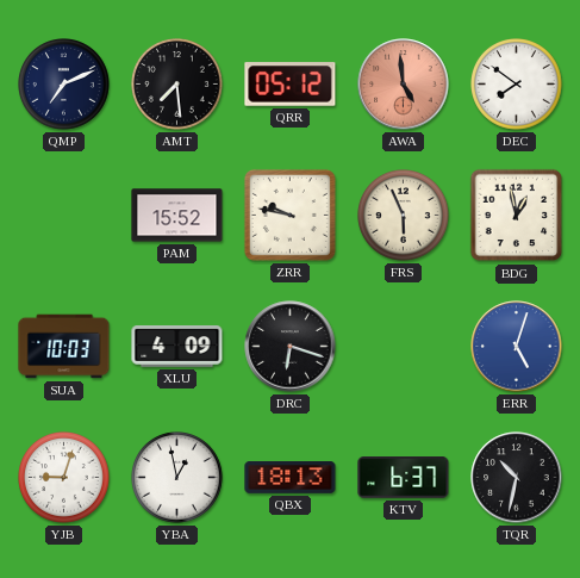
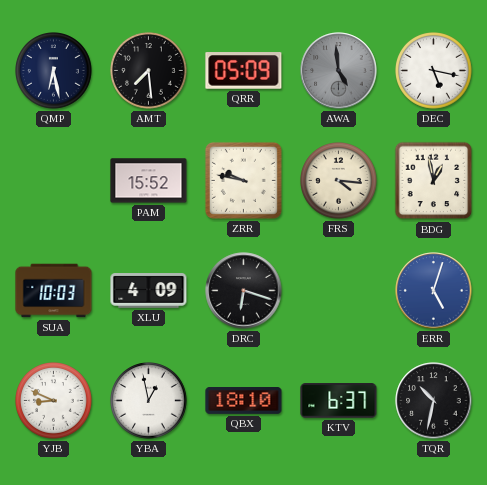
QMP: 7:11 -> 6:28 (54, 71)
QRR: 05:12 -> 05:09 (244, 71)
AWA dial: salmon -> grey (339, 71)
DEC: 7:51 -> 5:17 (434, 71)
FRS: 5:56 -> 4:16 (339, 181)
YJB: 9:03 -> 8:49 (54, 401)
QBX: 18:13 -> 18:10 (244, 401)
